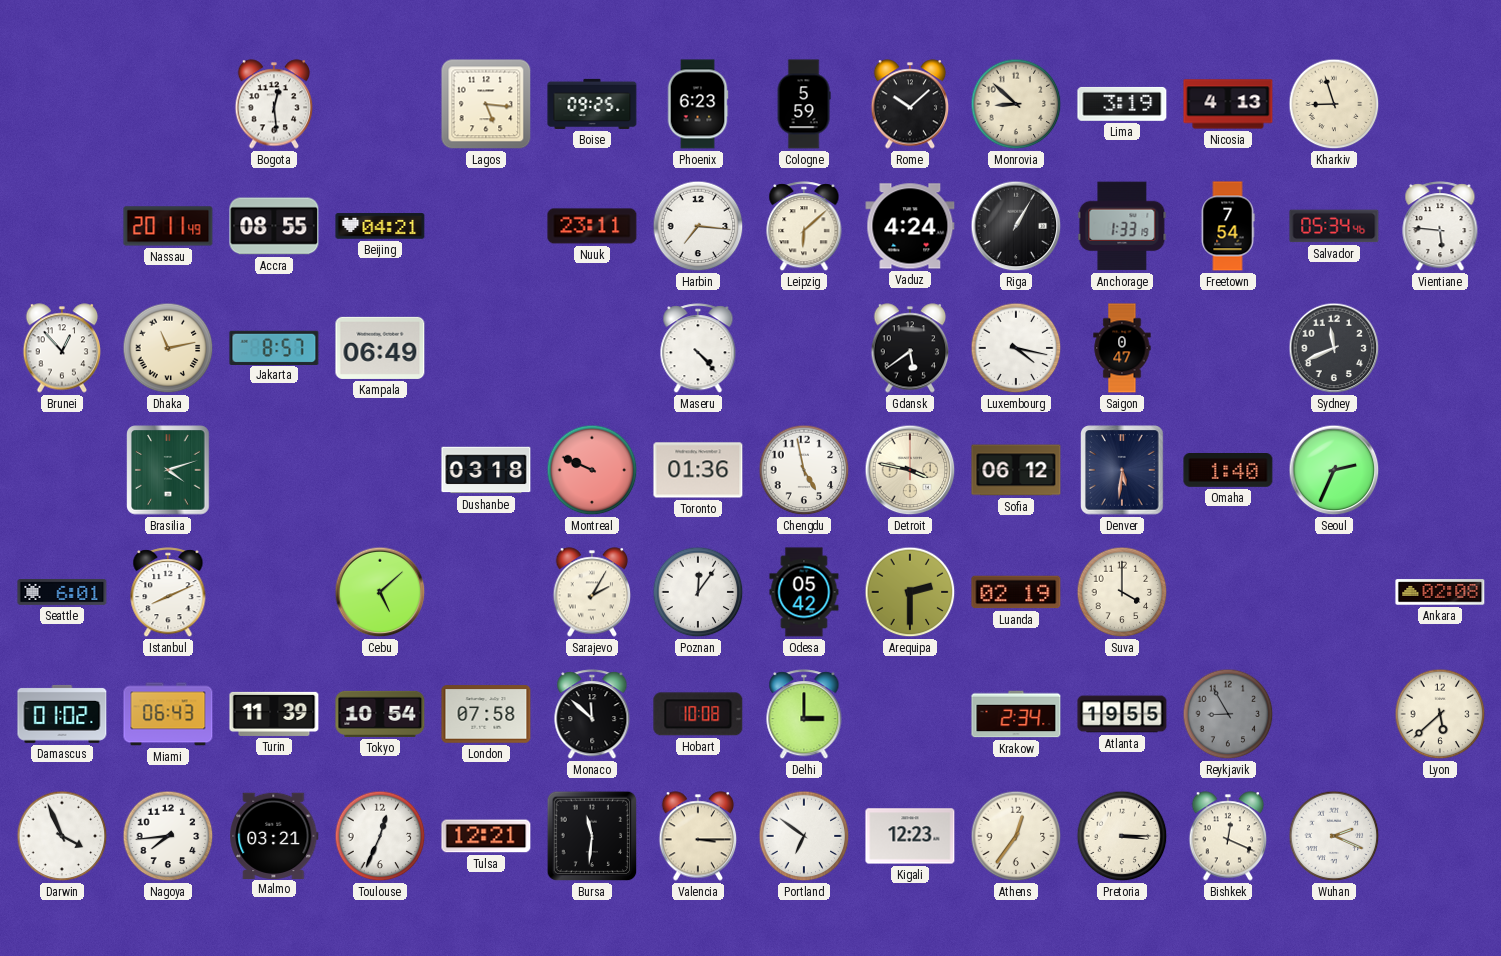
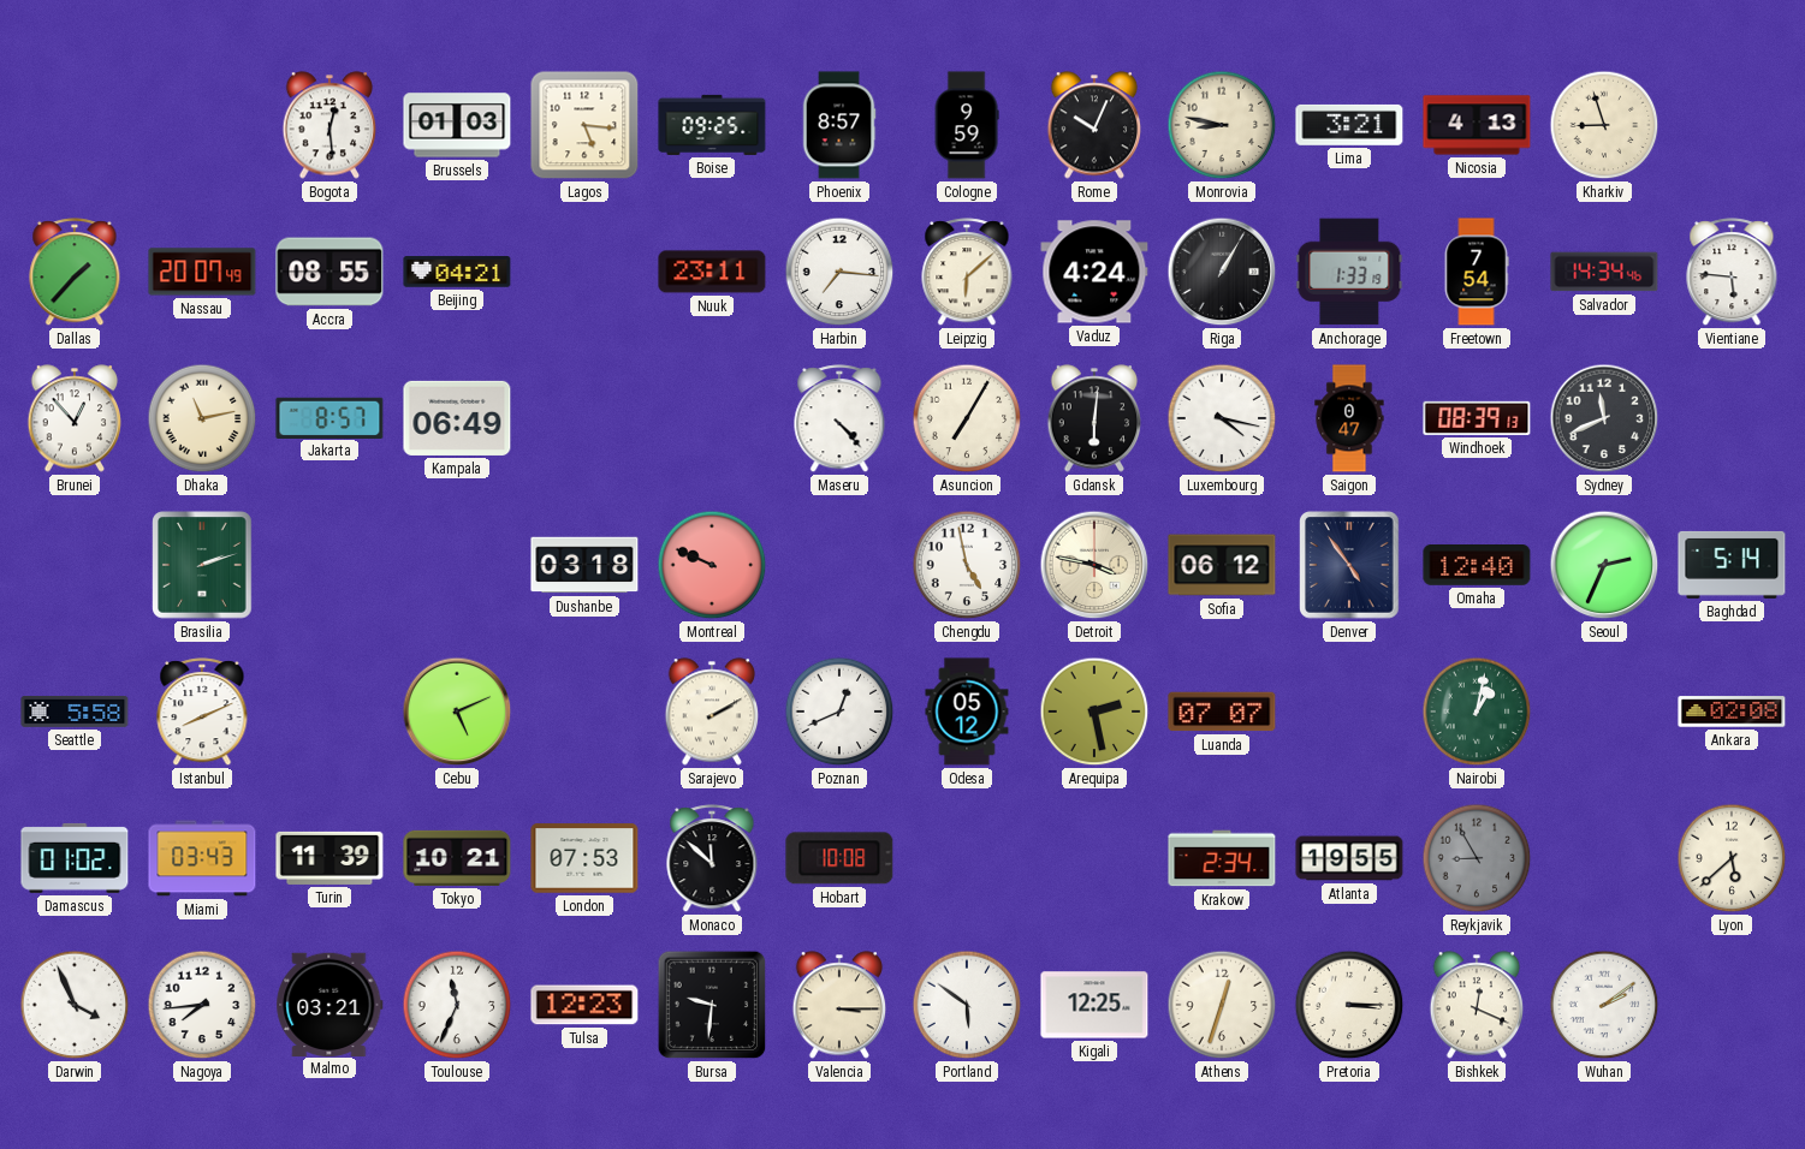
Brussels: none -> 01:03 (457, 125)
Phoenix: 6:23 -> 8:57 (839, 125)
Cologne: 5:59 -> 9:59 (967, 125)
Rome: 10:08 -> 10:04 (1094, 125)
Monrovia: 8:52 -> 8:47 (1222, 125)
Lima: 3:19 -> 3:21 (1349, 125)
Dallas: none -> 1:37 (75, 273)
Nassau: 20:11 -> 20:07 (202, 272)
Salvador: 05:34 -> 14:34 (1604, 272)
Asuncion: none -> 7:05 (967, 418)
Gdansk: 5:39 -> 6:01 (1094, 418)
Windhoek: none -> 08:39 (1477, 418)
Brasilia: 4:12 -> 2:12 (202, 565)
Toronto: 01:36 -> none (698, 470)
Denver: 5:31 -> 4:54 (1349, 565)
Omaha: 1:40 -> 12:40 (1477, 566)
Baghdad: none -> 5:14 (1732, 565)
Seattle: 6:01 -> 5:58 (75, 713)
Cebu: 5:08 -> 5:11 (457, 712)
Sarajevo: 2:05 -> 2:10 (712, 712)
Poznan: 12:06 -> 12:41 (839, 712)
Odesa: 05:42 -> 05:12 (967, 712)
Arequipa: 2:30 -> 2:28 (1094, 712)
Luanda: 02:19 -> 07:07 (1222, 712)
Suva: 4:00 -> none (1122, 592)
Nairobi: none -> 1:02 (1477, 712)
Miami: 06:43 -> 03:43 (202, 858)
Tokyo: 10:54 -> 10:21 (457, 858)
London: 07:58 -> 07:53 (584, 858)
Delhi: 3:00 -> none (804, 715)
Toulouse: 12:34 -> 11:34 (457, 1005)
Tulsa: 12:21 -> 12:23 (584, 1005)
Bursa: 11:31 -> 9:31 (712, 1005)
Portland: 6:51 -> 5:51 (967, 1005)
Kigali: 12:23 -> 12:25 (1094, 1005)
Athens: 12:36 -> 12:33 (1222, 1005)
Wuhan: 2:19 -> 2:09 (1604, 1005)
